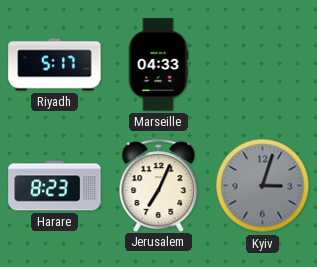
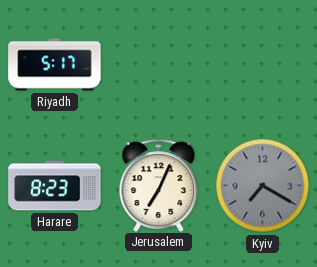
Marseille: 04:33 -> none (158, 65)
Kyiv: 3:03 -> 7:20 (263, 186)
